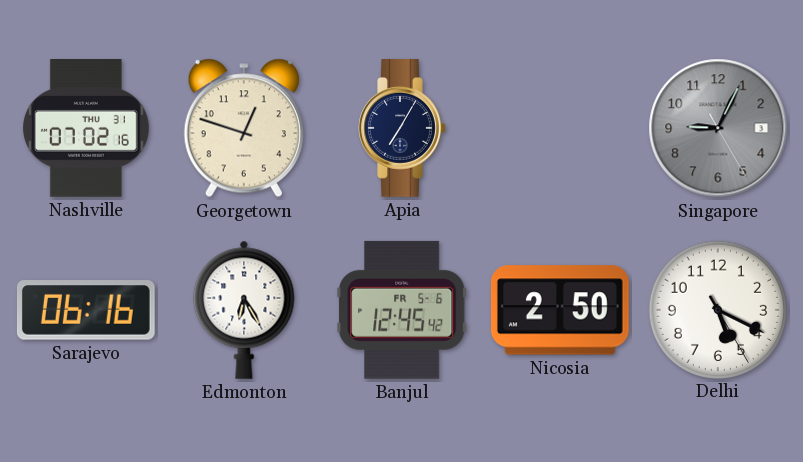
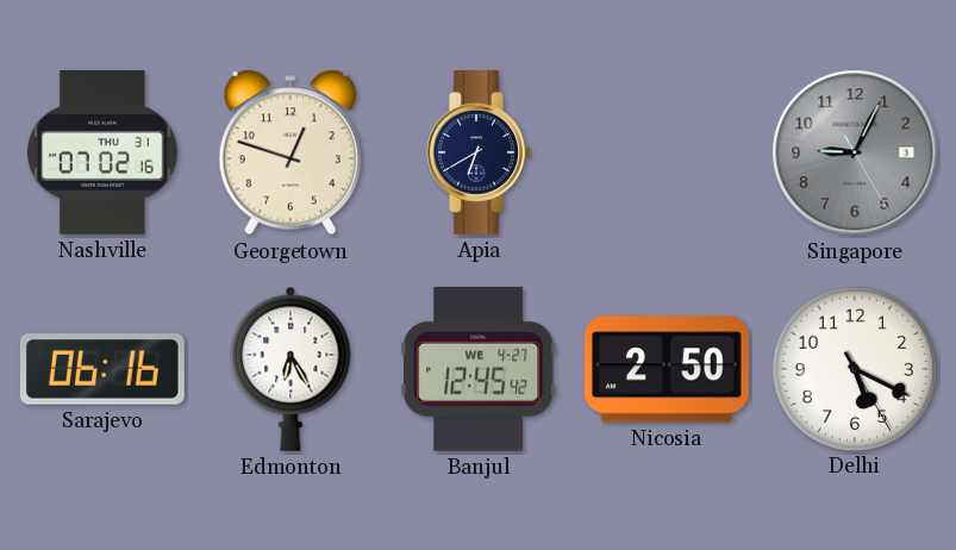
Apia: 7:05 -> 6:40 (479, 154)
Banjul date: FR 5-6 -> WE 4-27 (479, 369)
